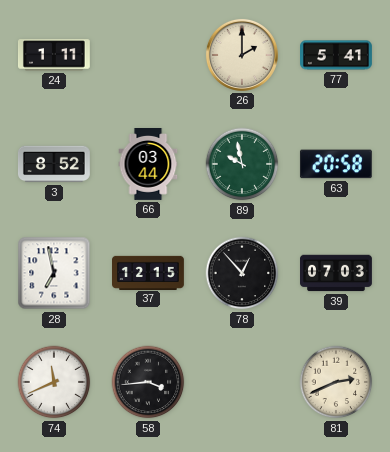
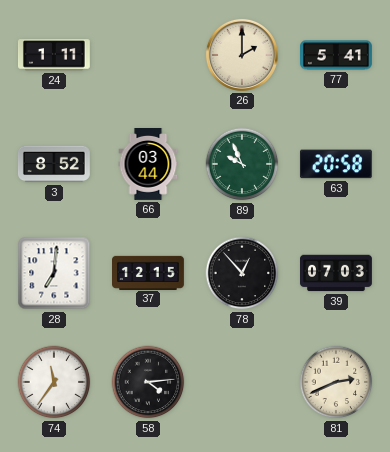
89: 9:58 -> 9:56 (242, 164)
28: 6:58 -> 7:01 (54, 273)
74: 11:41 -> 11:36 (54, 382)
58: 3:44 -> 4:14 (148, 382)
